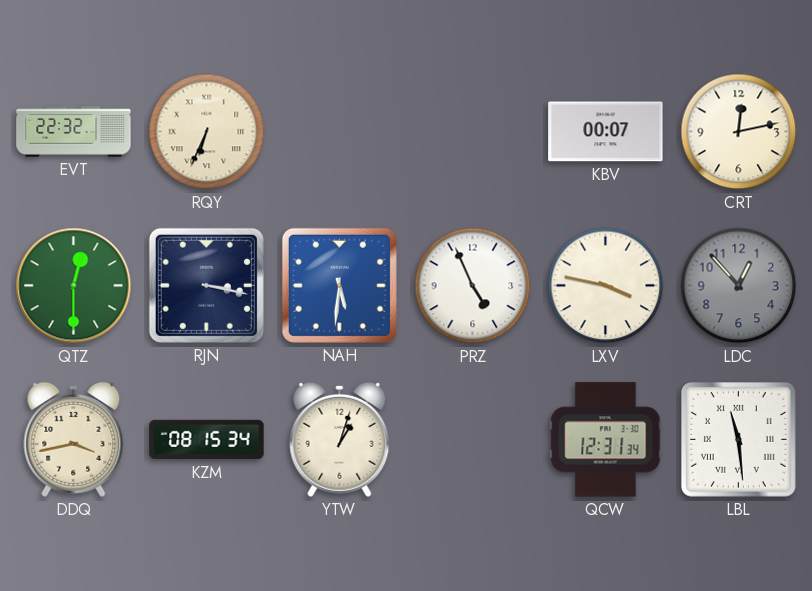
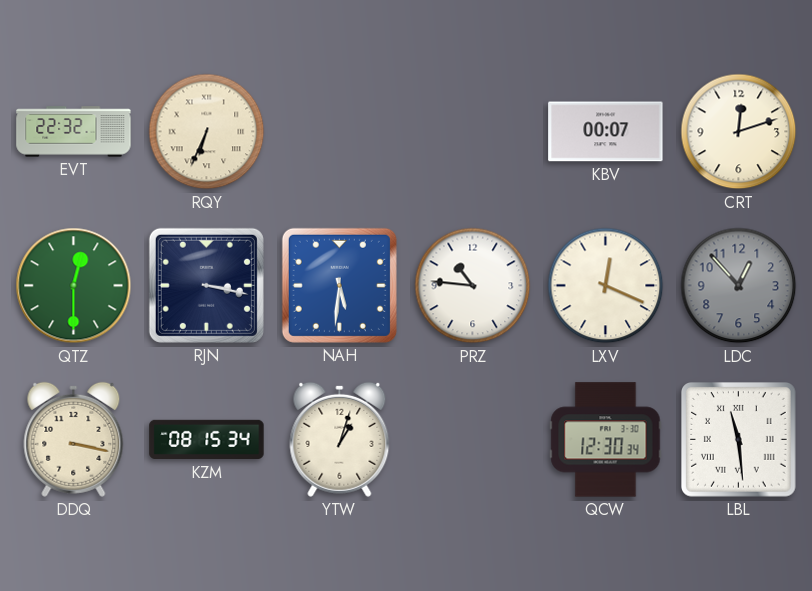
CRT: 12:13 -> 12:12 (739, 132)
PRZ: 4:56 -> 10:46 (473, 286)
LXV: 3:47 -> 12:19 (606, 286)
DDQ: 3:43 -> 3:17 (74, 439)
QCW: 12:31 -> 12:30 (606, 440)
